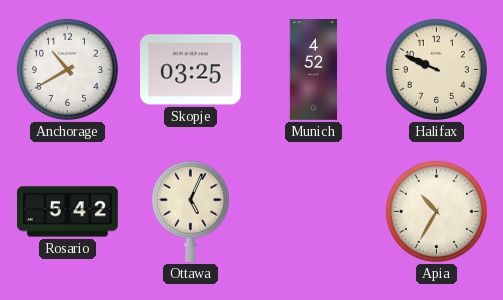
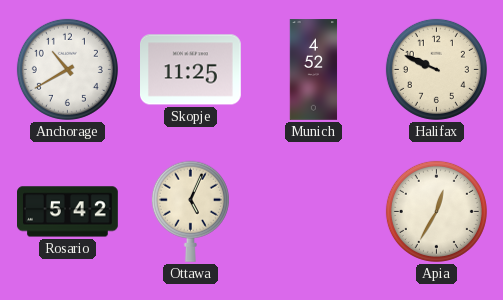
Skopje: 03:25 -> 11:25 (191, 70)
Apia: 10:35 -> 12:35 (436, 211)
